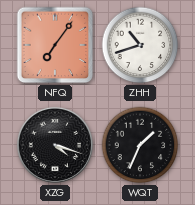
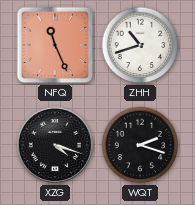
NFQ: 7:06 -> 11:26 (55, 45)
WQT: 1:34 -> 2:18 (140, 145)
